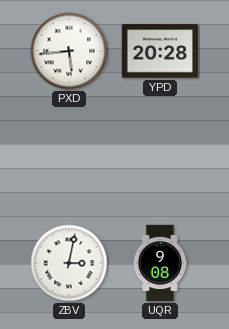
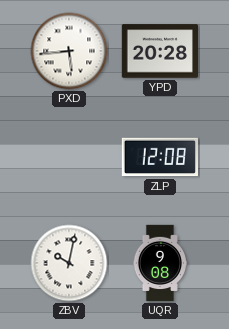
ZLP: none -> 12:08 (159, 157)
ZBV: 3:02 -> 10:02 (69, 263)
